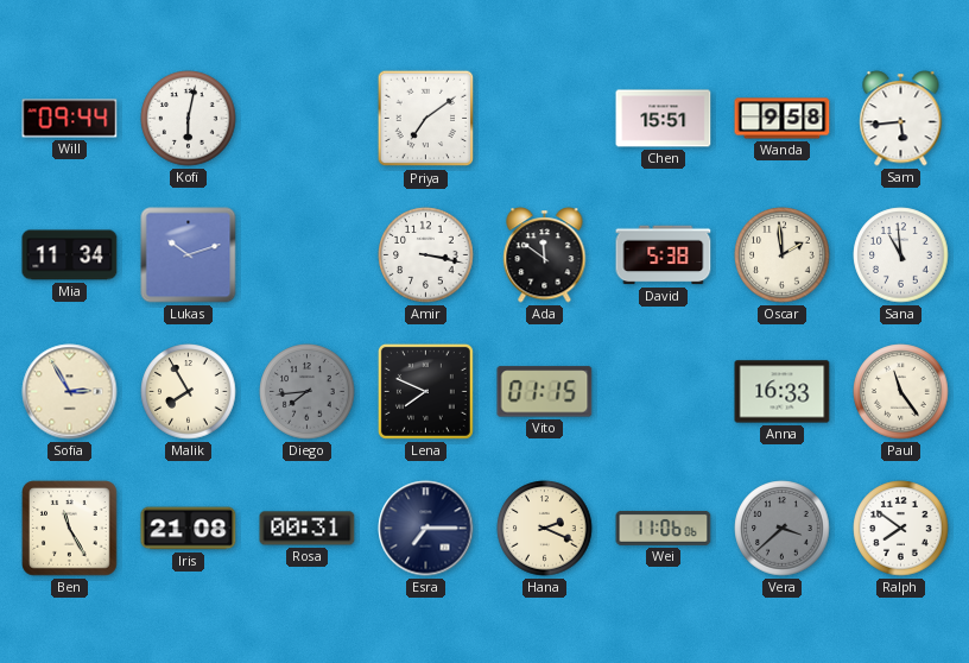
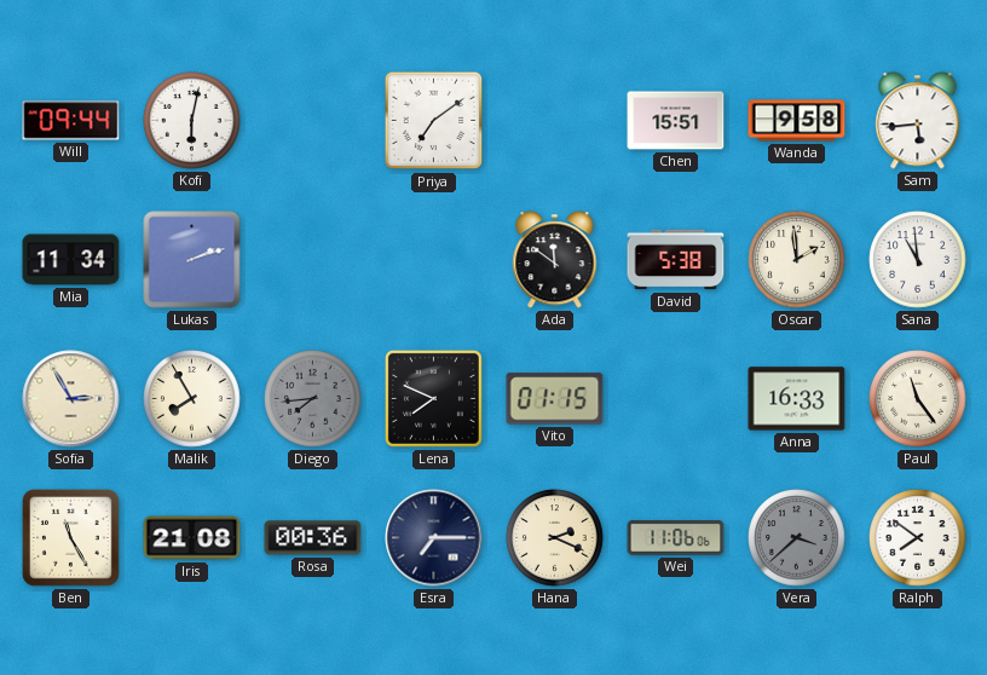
Lukas: 10:12 -> 2:12 (192, 260)
Amir: 3:17 -> none (426, 255)
Rosa: 00:31 -> 00:36 (313, 538)
